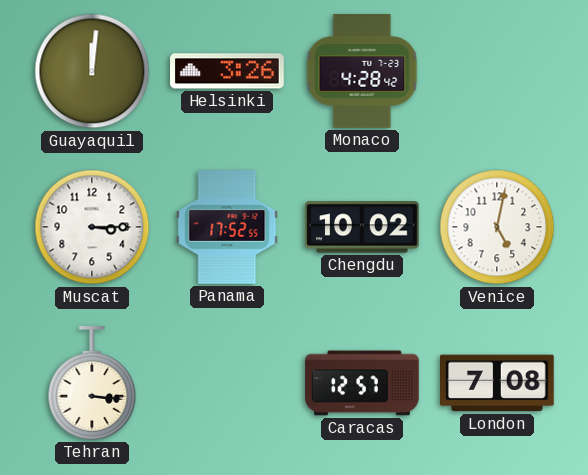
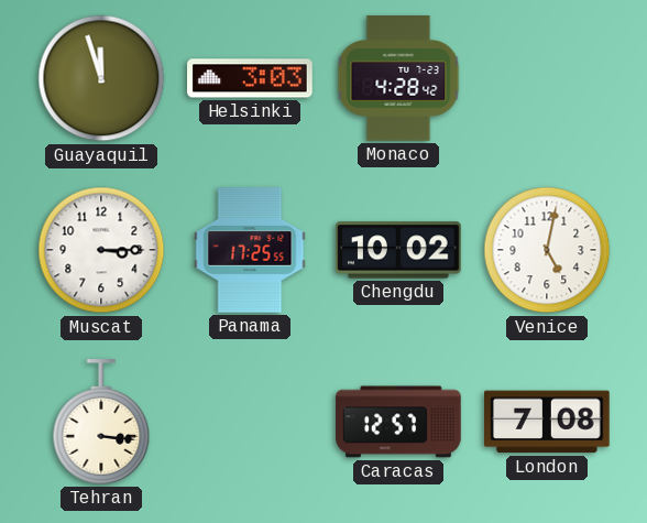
Guayaquil: 12:01 -> 11:57 (101, 78)
Helsinki: 3:26 -> 3:03 (250, 78)
Panama: 17:52 -> 17:25 (250, 250)
